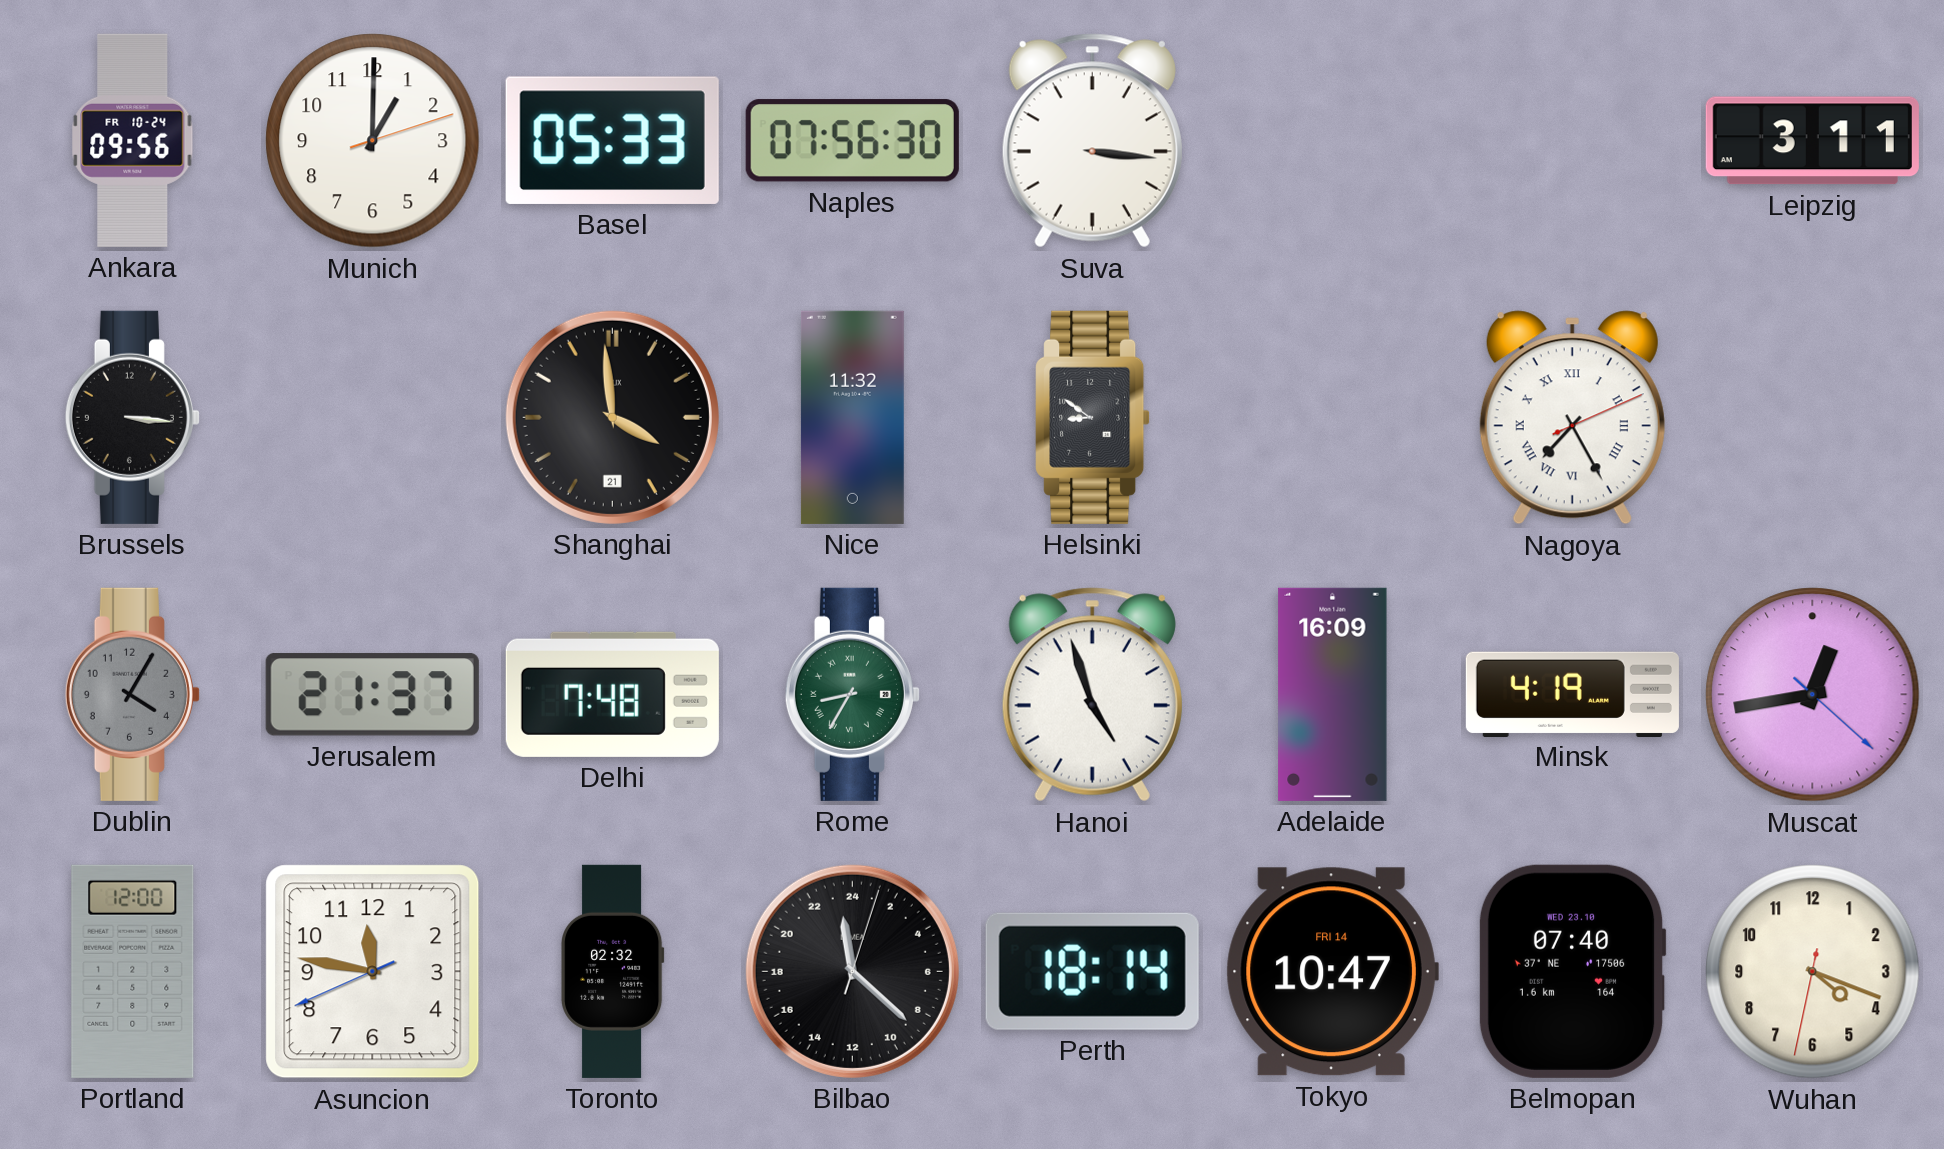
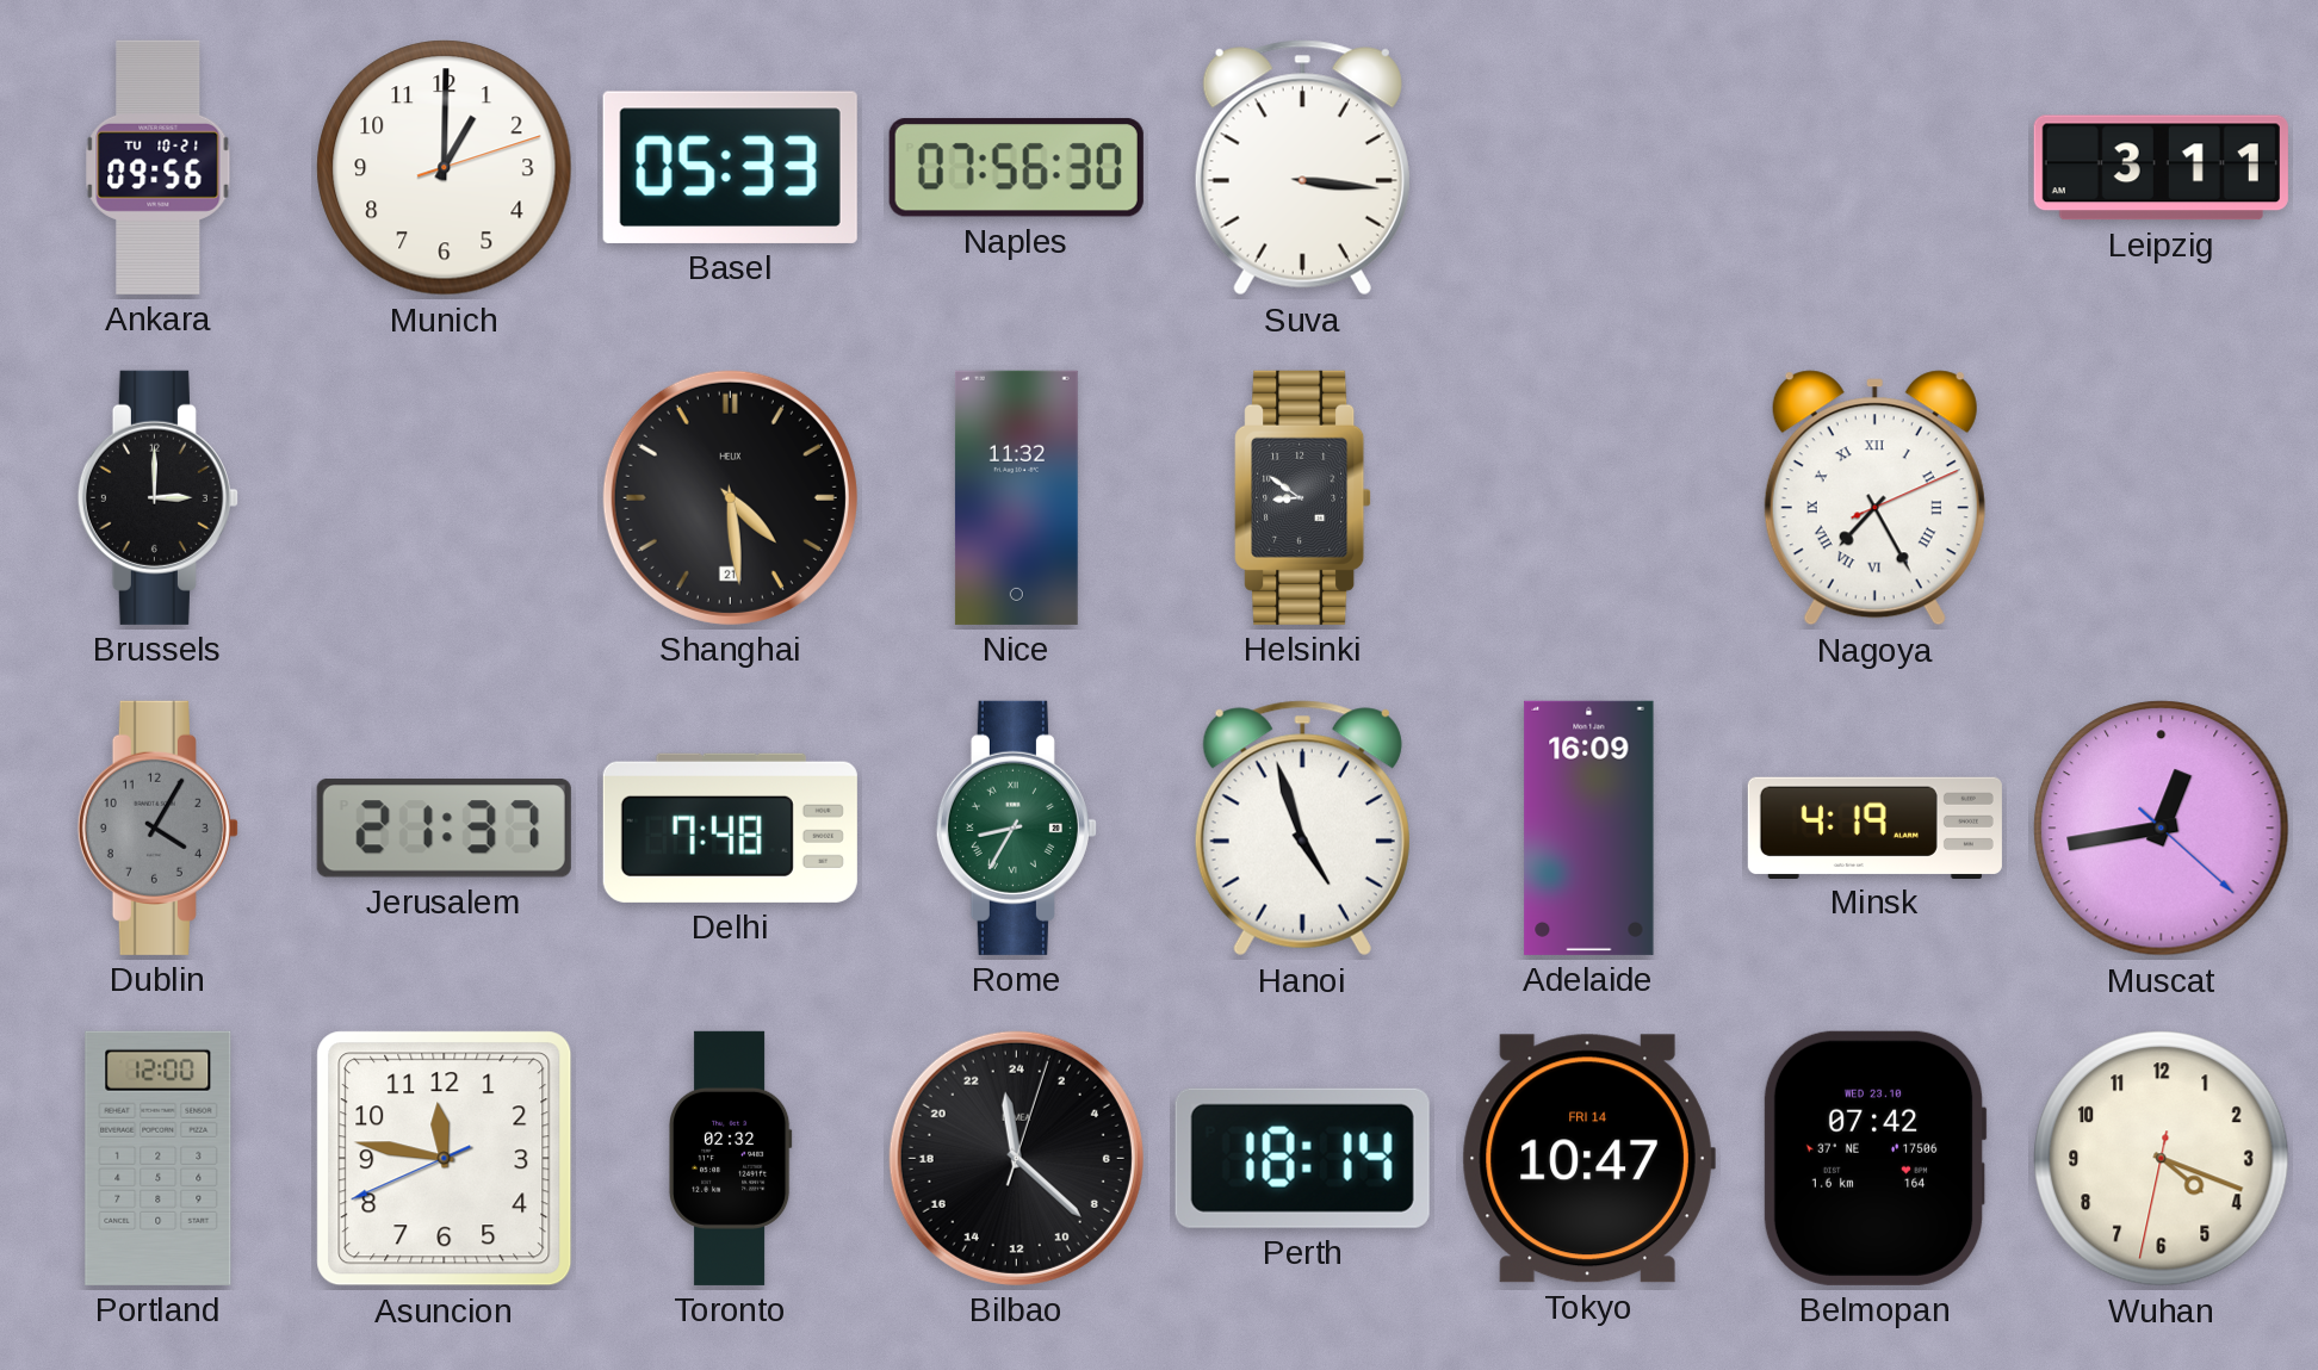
Ankara date: FR 10-24 -> TU 10-21 (159, 167)
Brussels: 3:16 -> 3:00 (157, 497)
Shanghai: 3:59 -> 4:29 (730, 497)
Belmopan: 07:40 -> 07:42 (1874, 1158)
